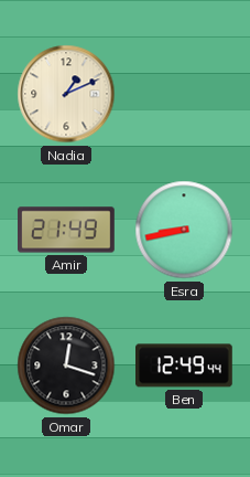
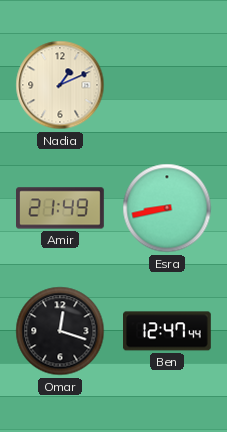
Ben: 12:49 -> 12:47 (168, 331)
